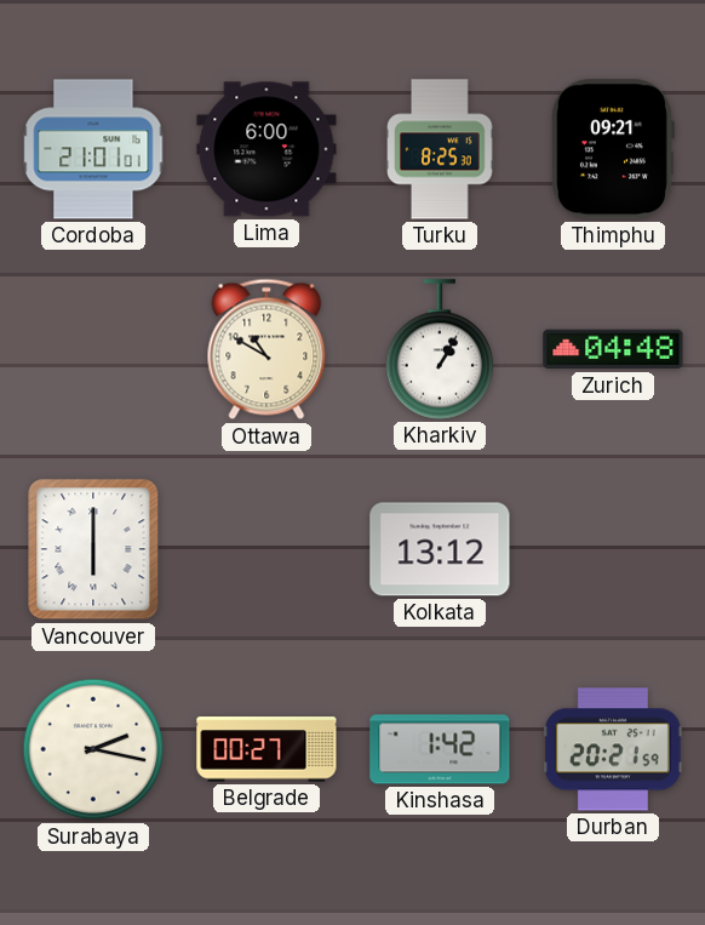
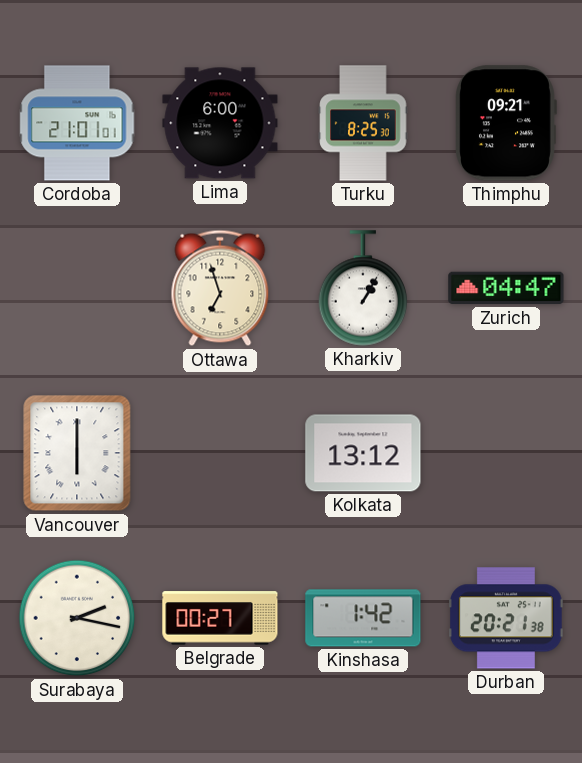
Ottawa: 10:50 -> 6:57 (220, 288)
Zurich: 04:48 -> 04:47 (506, 288)
Durban: 20:21:59 -> 20:21:38 (506, 618)
